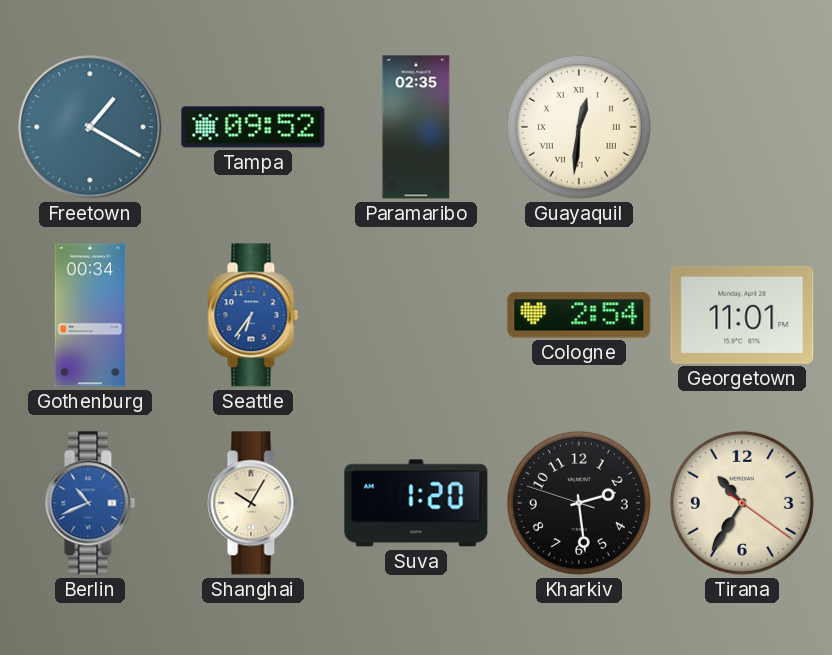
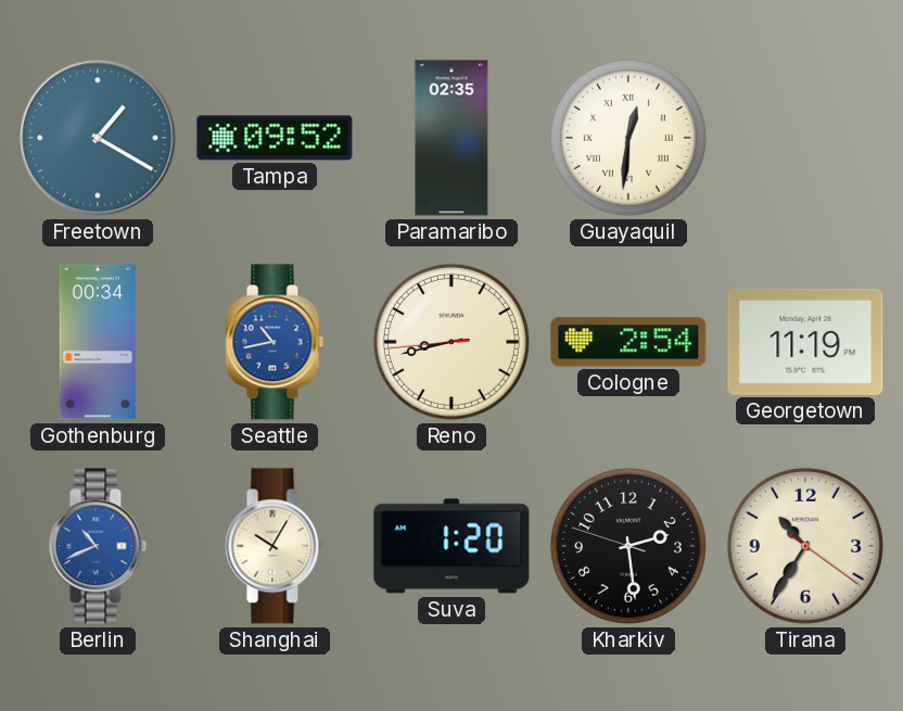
Seattle: 6:36 -> 10:43 (275, 342)
Reno: none -> 8:42 (452, 342)
Georgetown: 11:01 -> 11:19 (805, 342)
